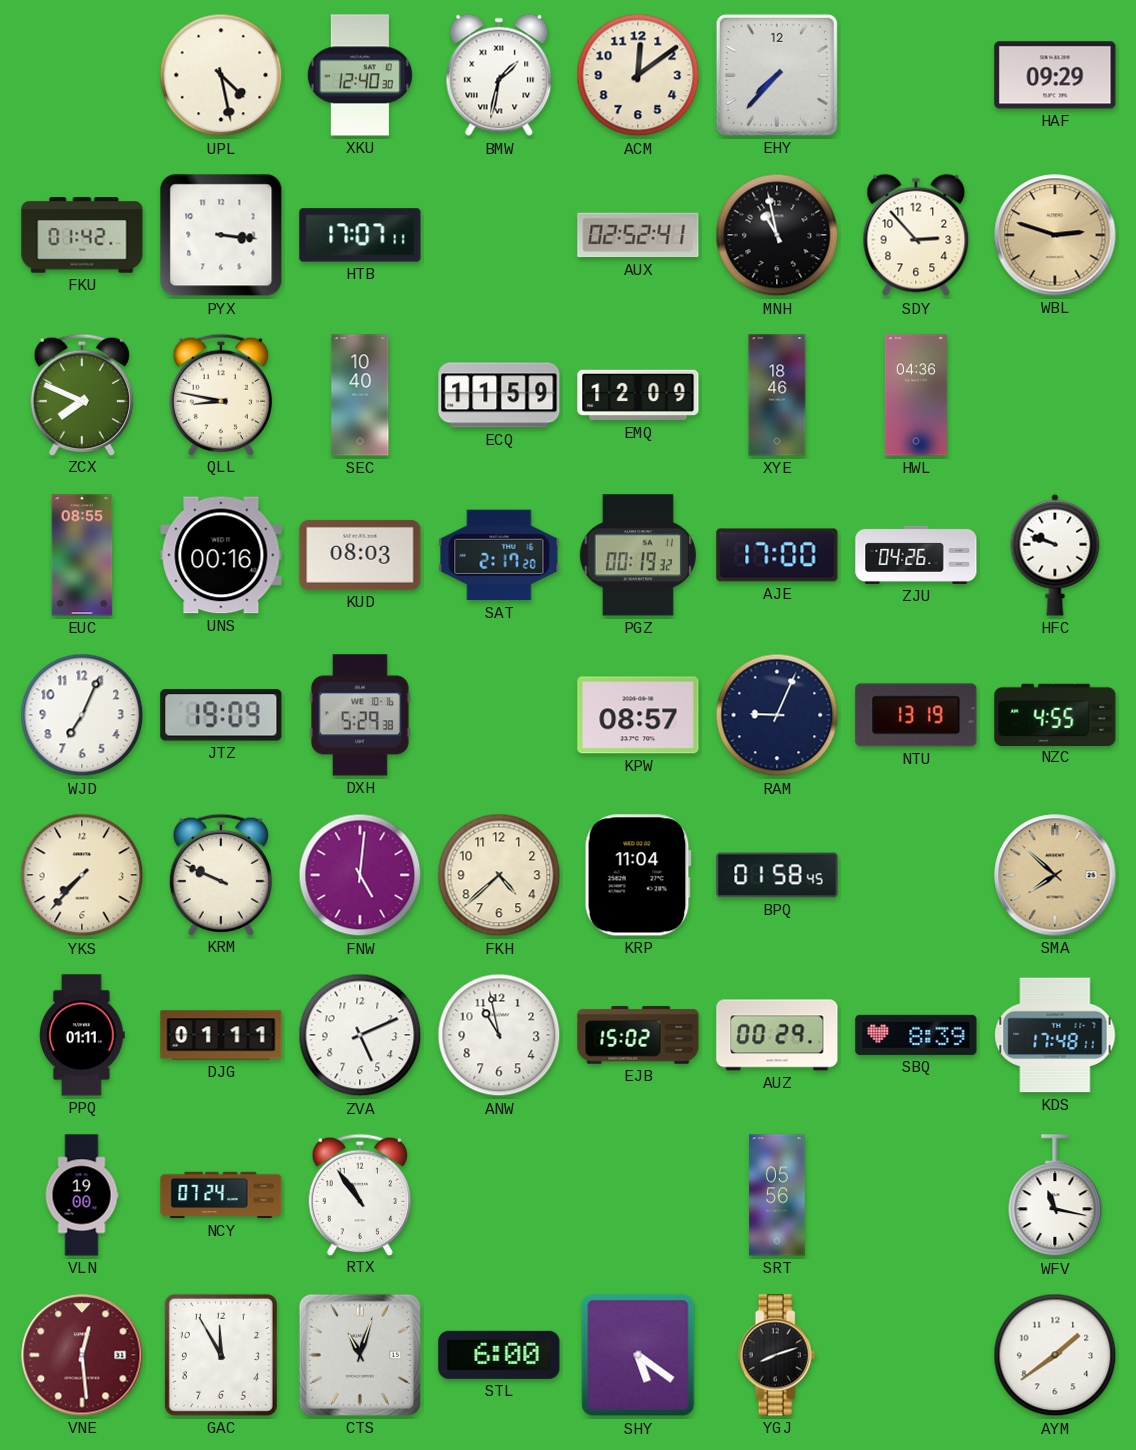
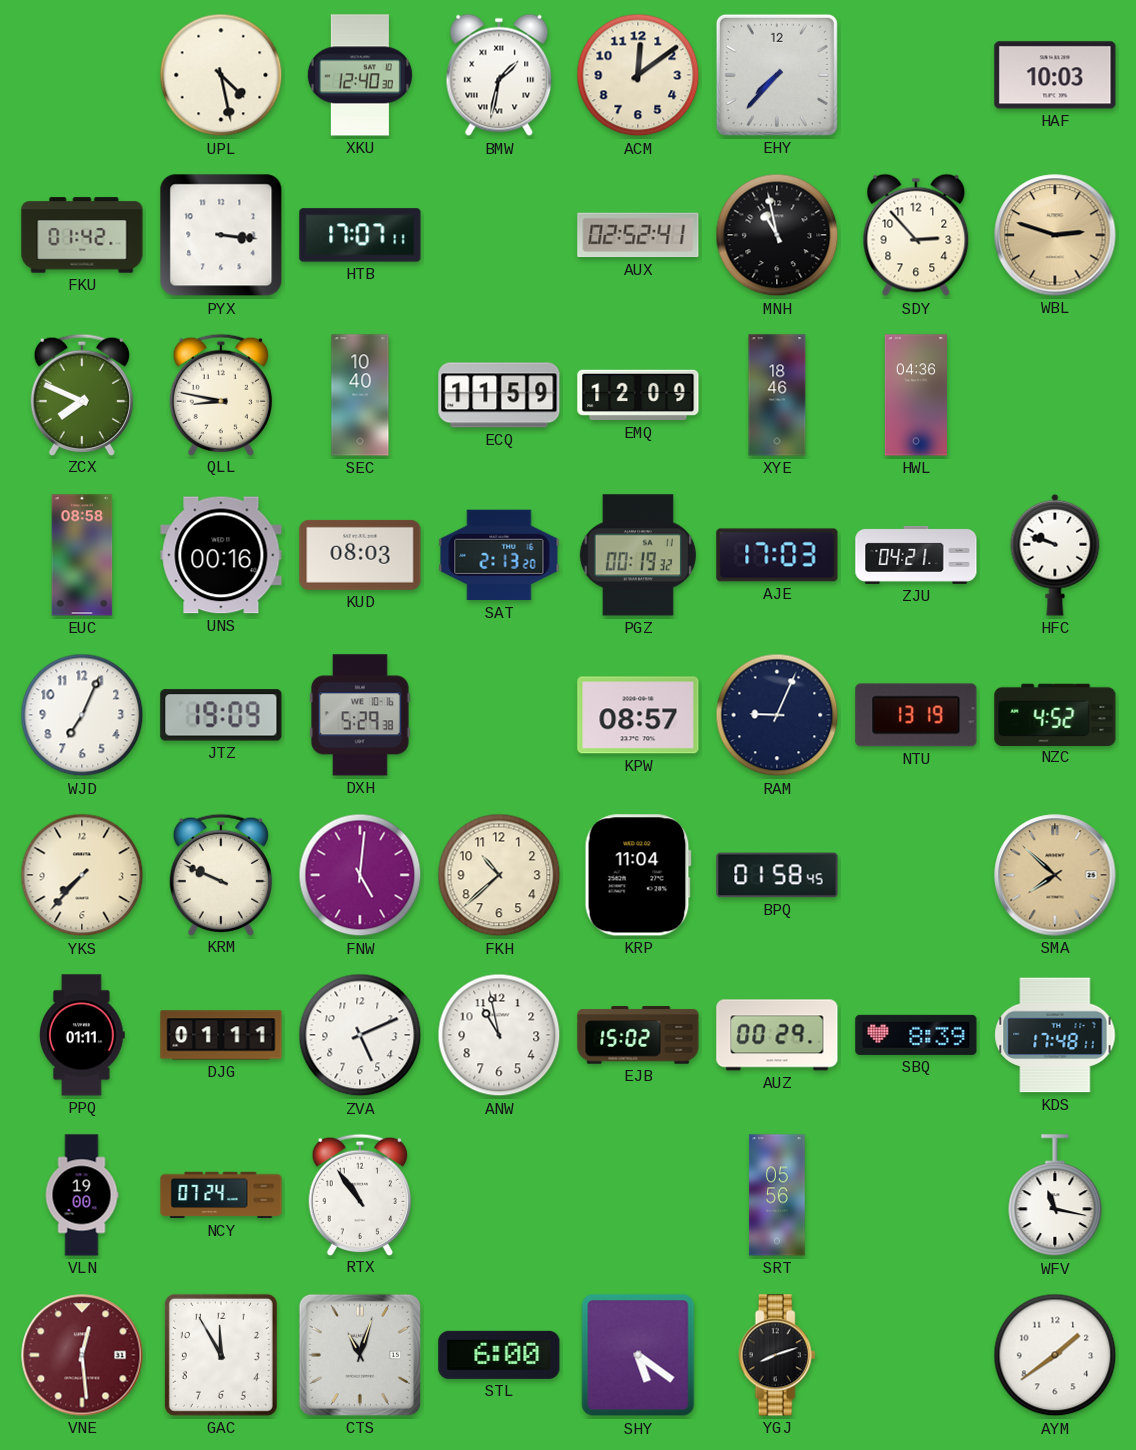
HAF: 09:29 -> 10:03 (1055, 75)
EUC: 08:55 -> 08:58 (82, 555)
SAT: 2:17 -> 2:13 (499, 555)
AJE: 17:00 -> 17:03 (777, 555)
ZJU: 04:26 -> 04:21 (916, 555)
NZC: 4:55 -> 4:52 (1055, 714)
FKH: 4:38 -> 10:38 (499, 875)
